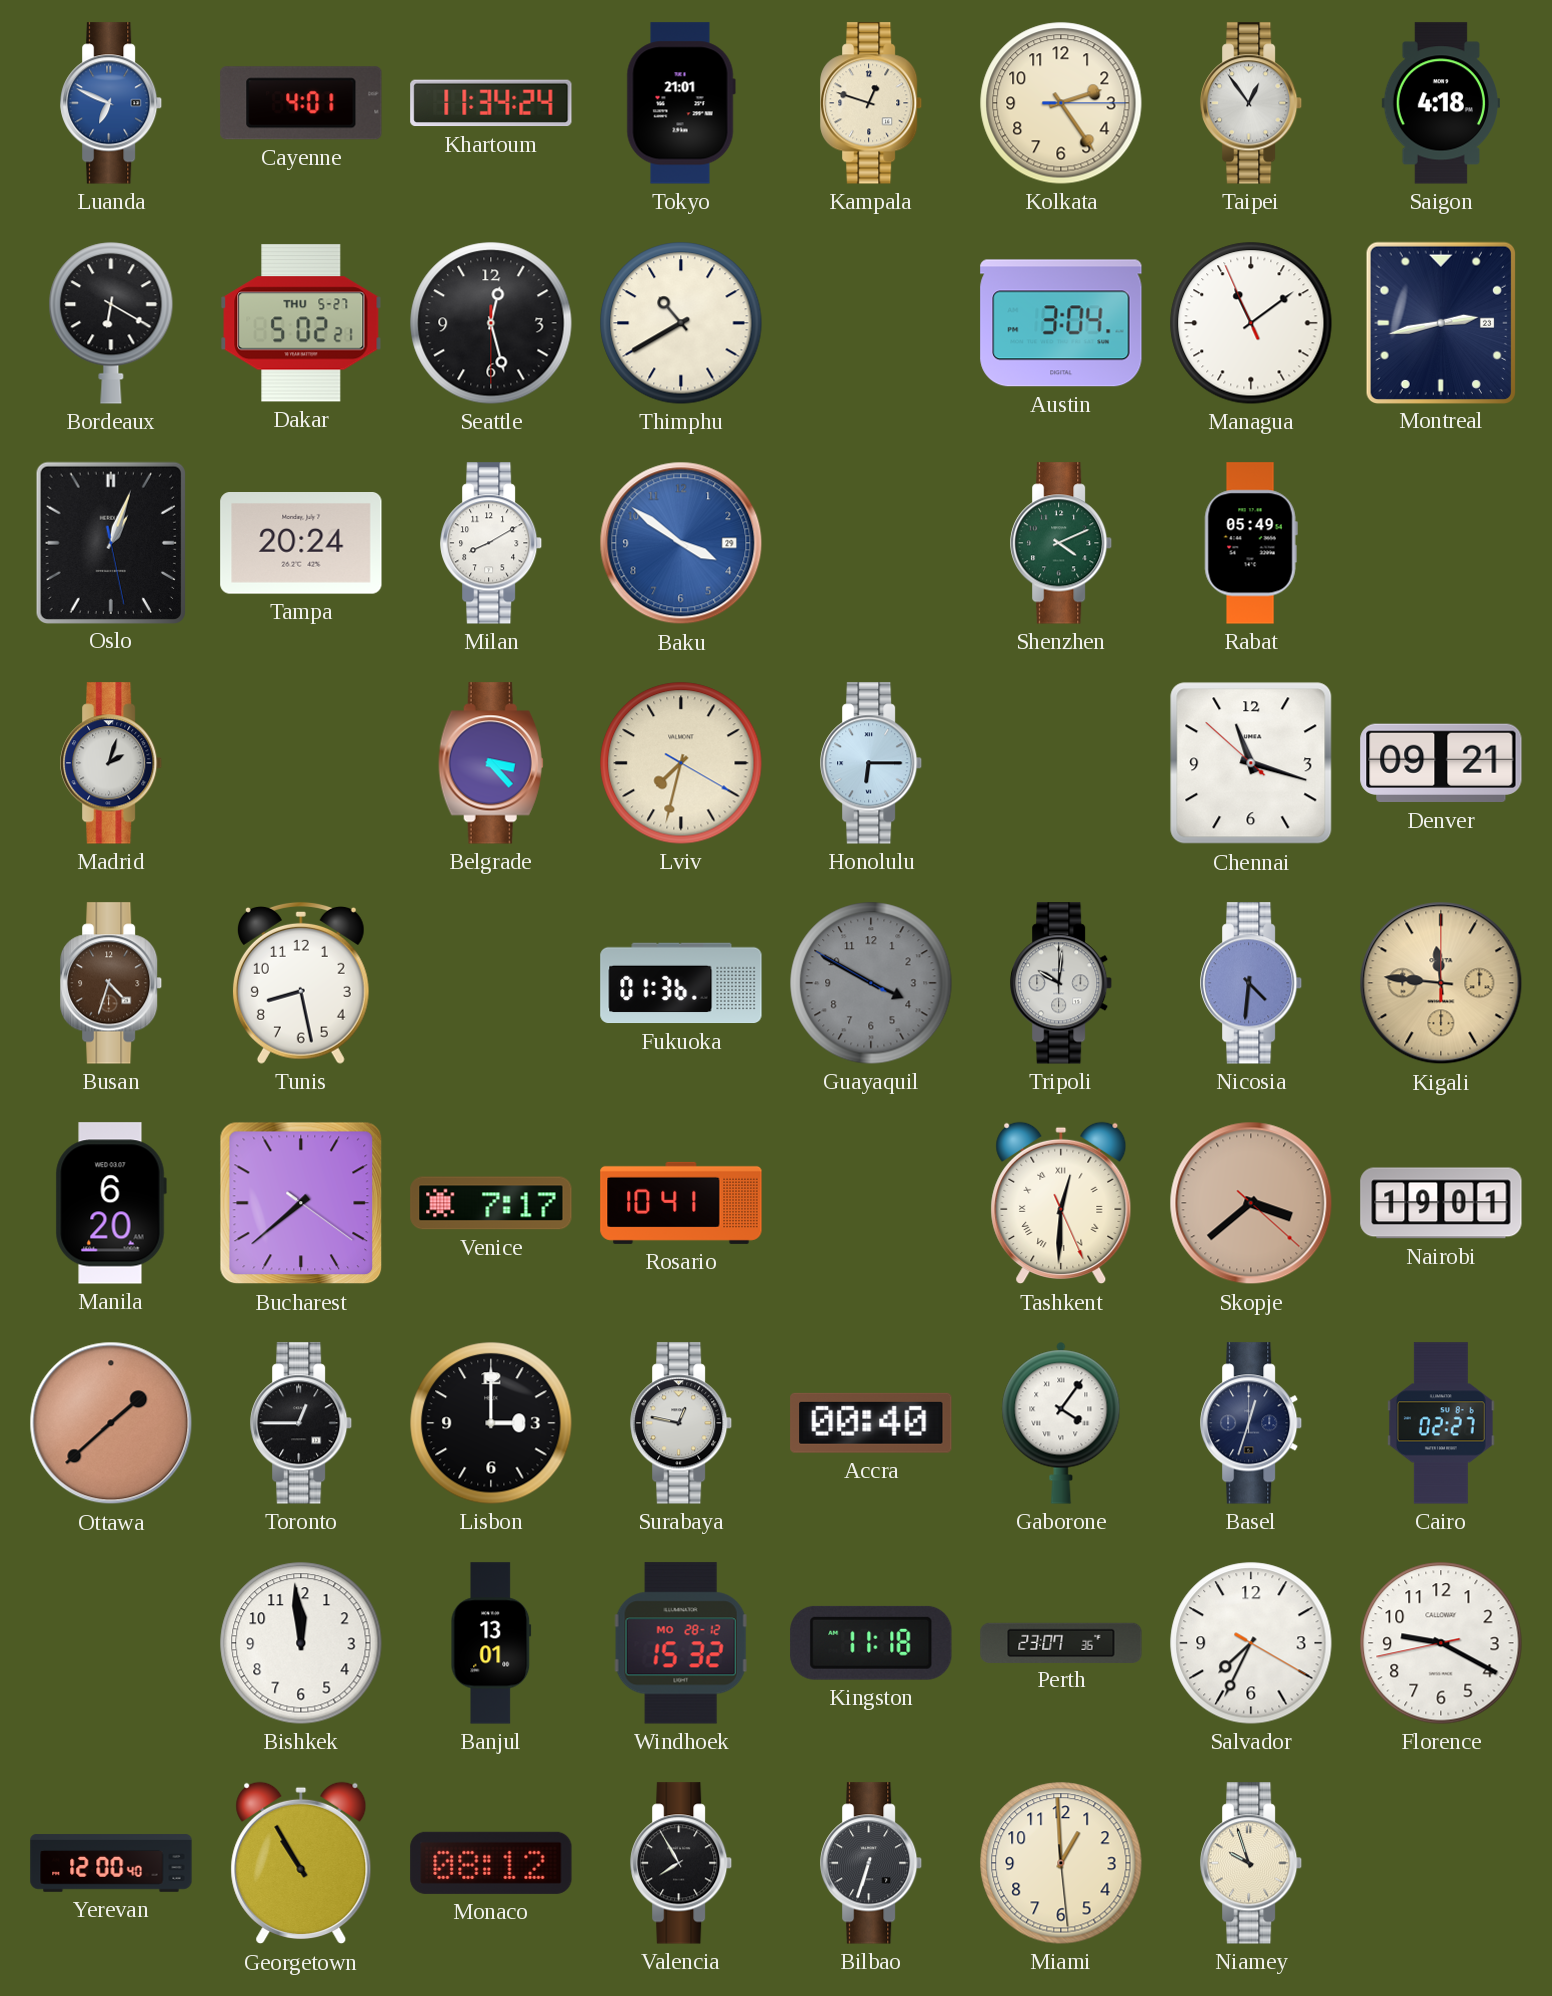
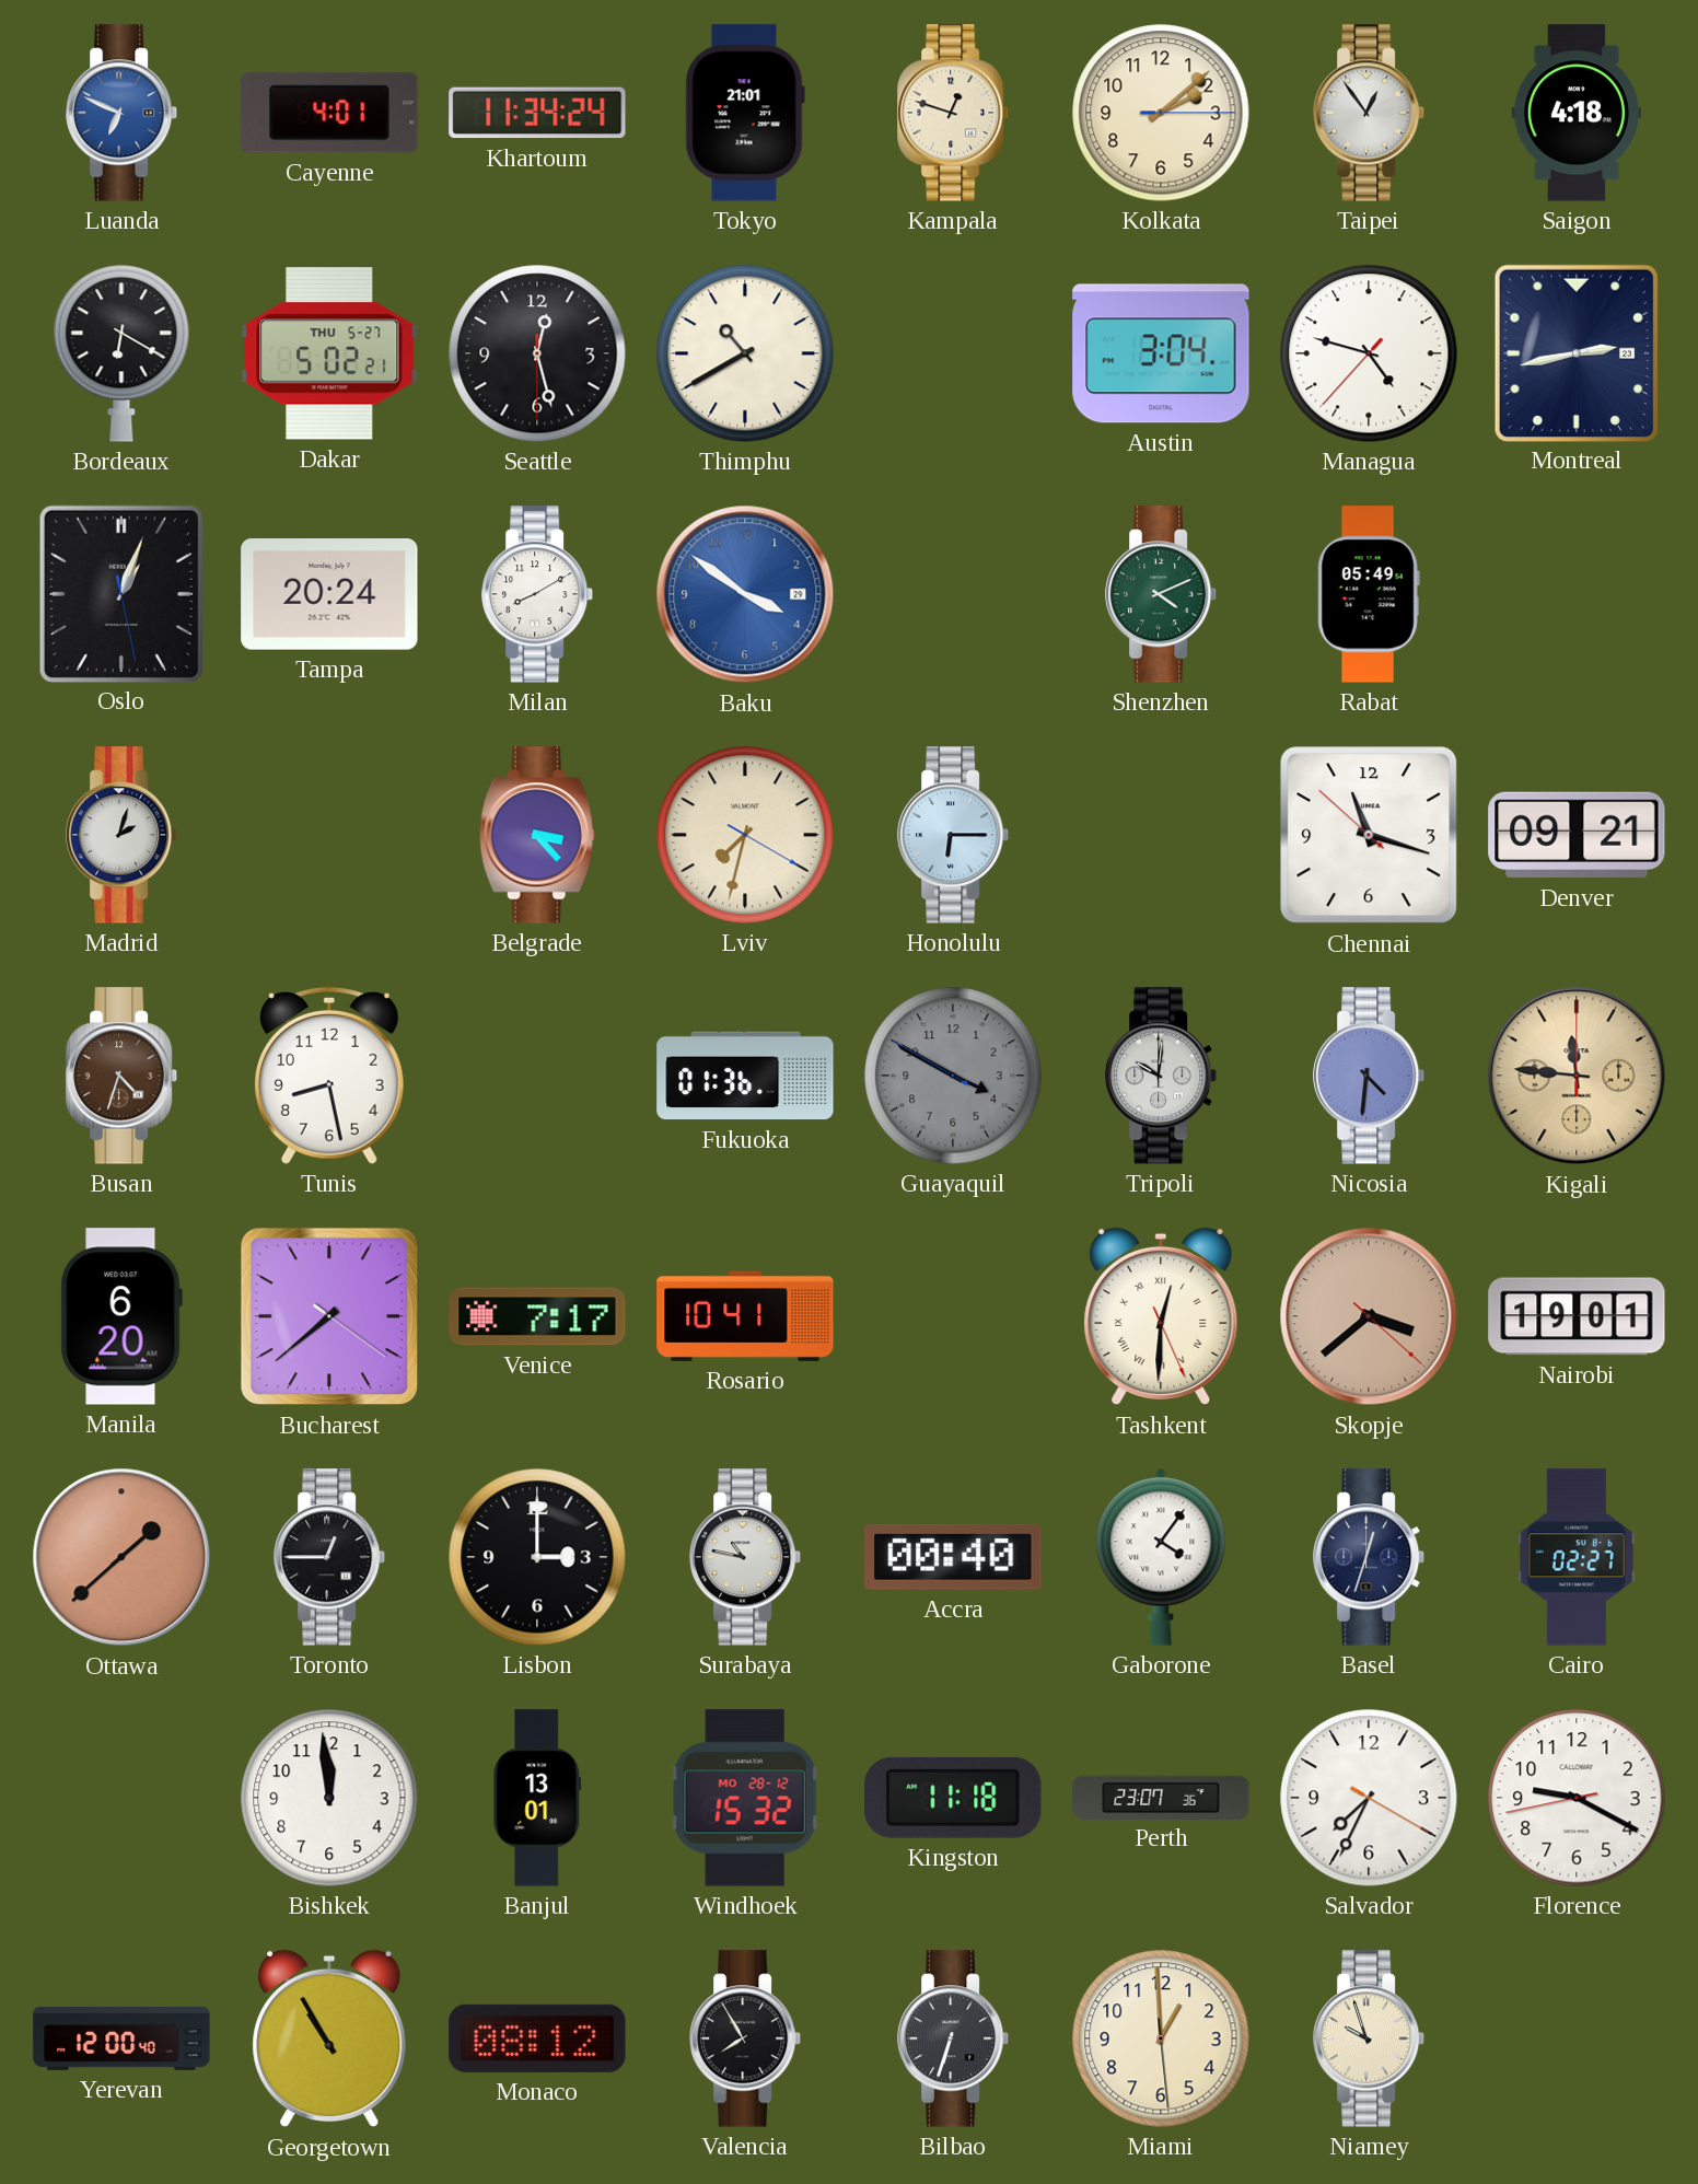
Kolkata: 2:24 -> 2:08 (1161, 113)
Managua: 11:08 -> 4:47 (1369, 353)
Surabaya: 12:47 -> 10:47 (746, 1557)
